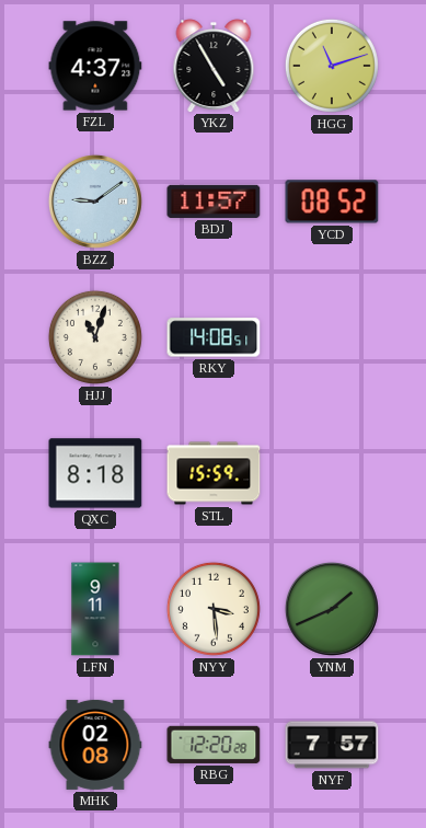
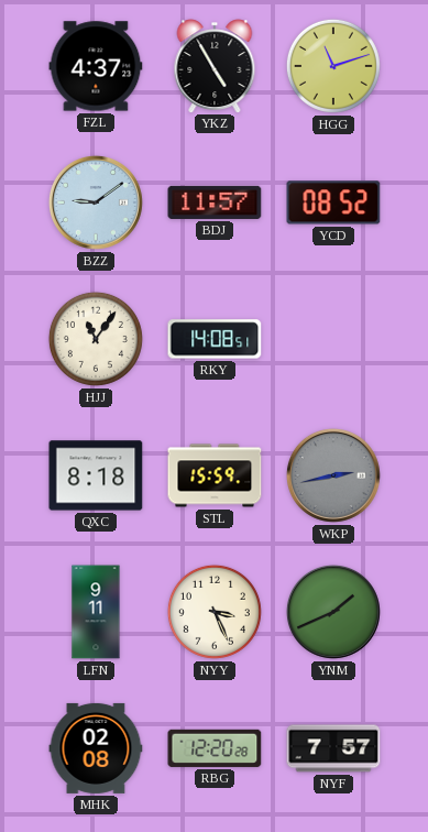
HJJ: 11:03 -> 11:06 (96, 339)
WKP: none -> 2:43 (333, 475)
NYY: 3:29 -> 3:26 (215, 612)
